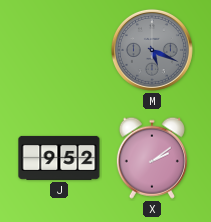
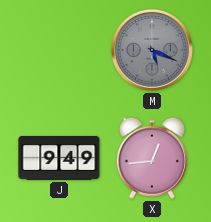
J: 9:52 -> 9:49 (59, 158)
X: 2:09 -> 12:44 (152, 158)
